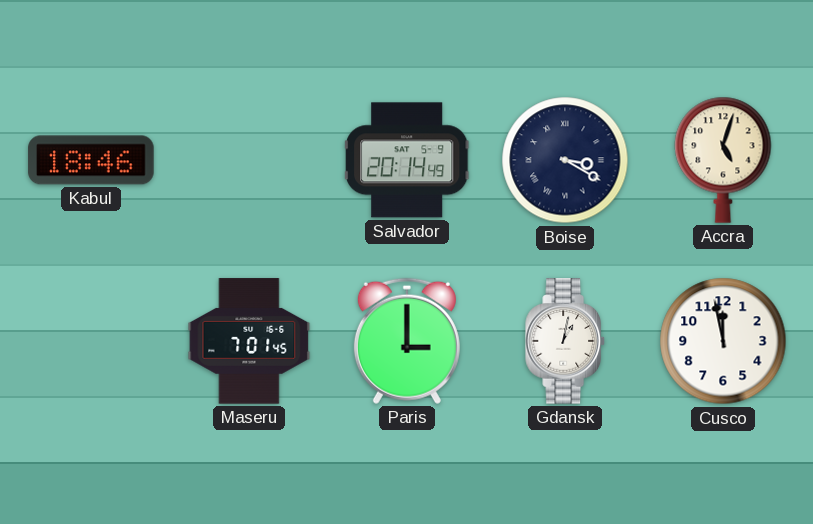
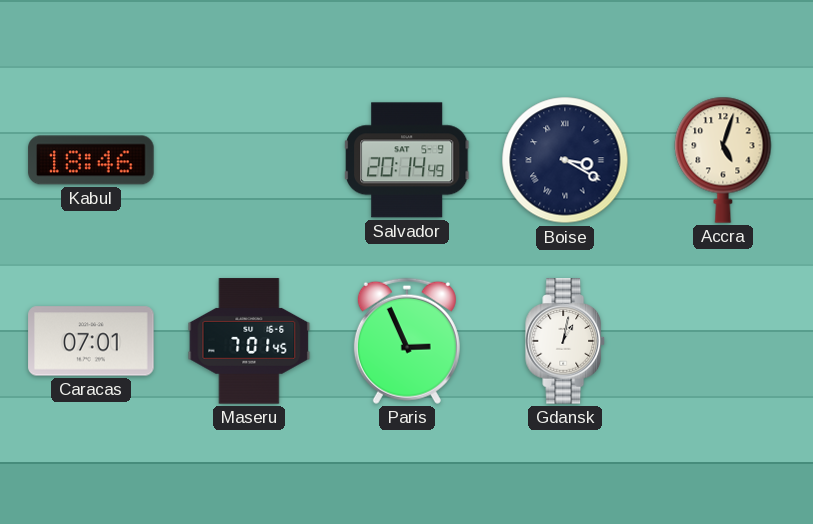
Caracas: none -> 07:01 (91, 341)
Paris: 3:00 -> 2:56 (407, 341)
Cusco: 11:58 -> none (723, 341)
